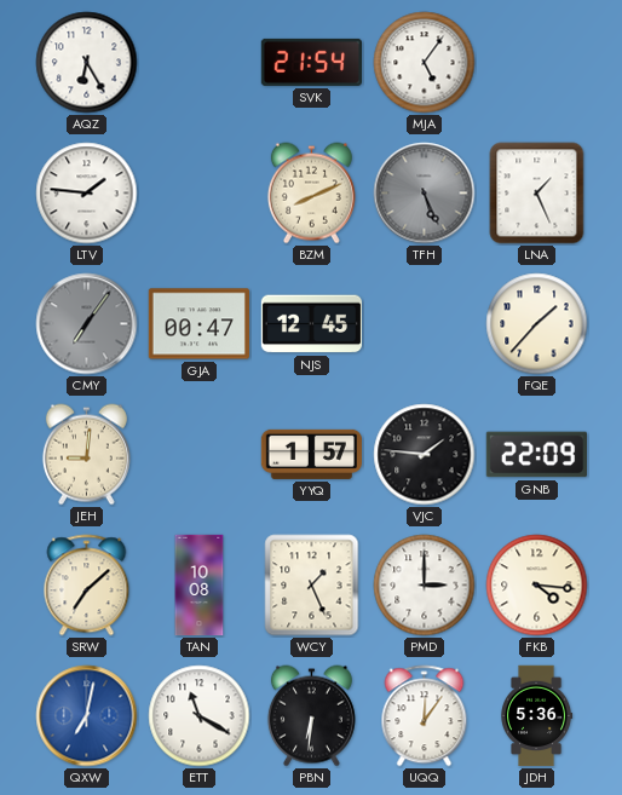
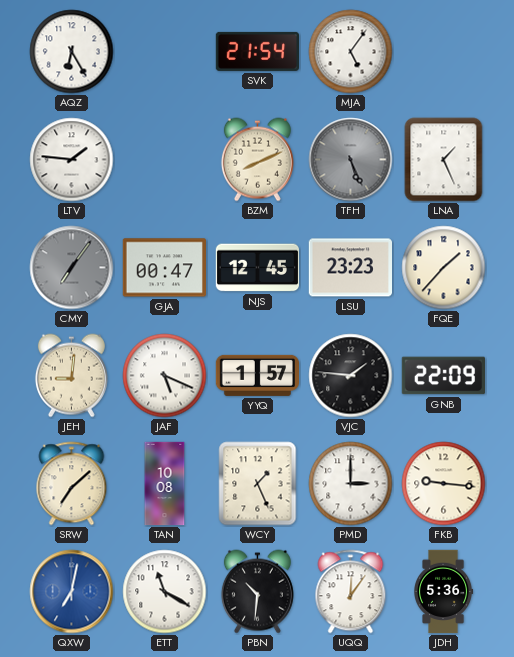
LSU: none -> 23:23 (350, 268)
JAF: none -> 5:19 (165, 376)
FKB: 4:16 -> 9:16 (444, 484)
PBN: 6:31 -> 10:31 (257, 592)
